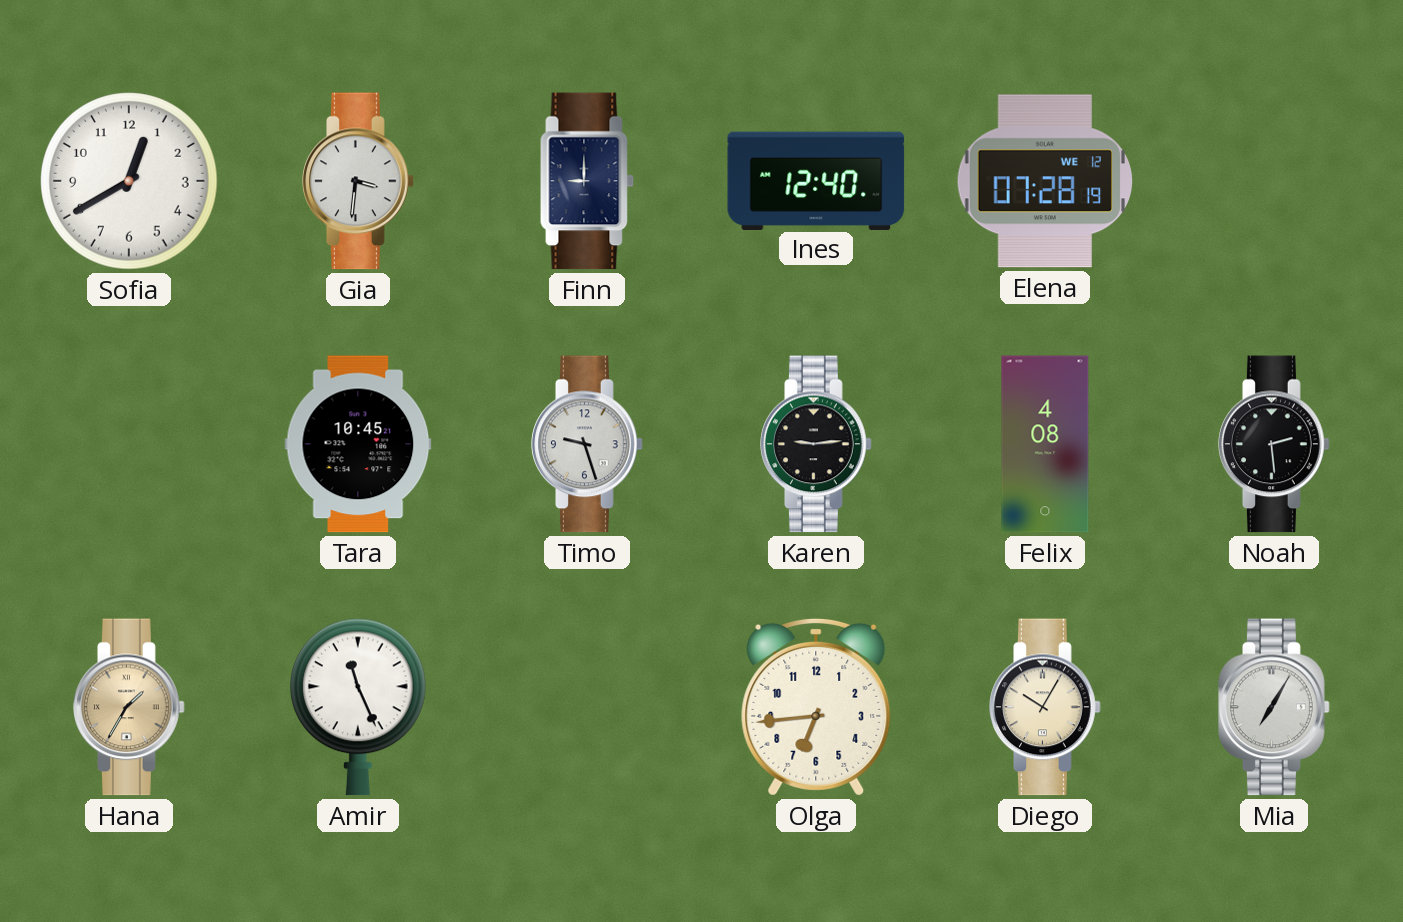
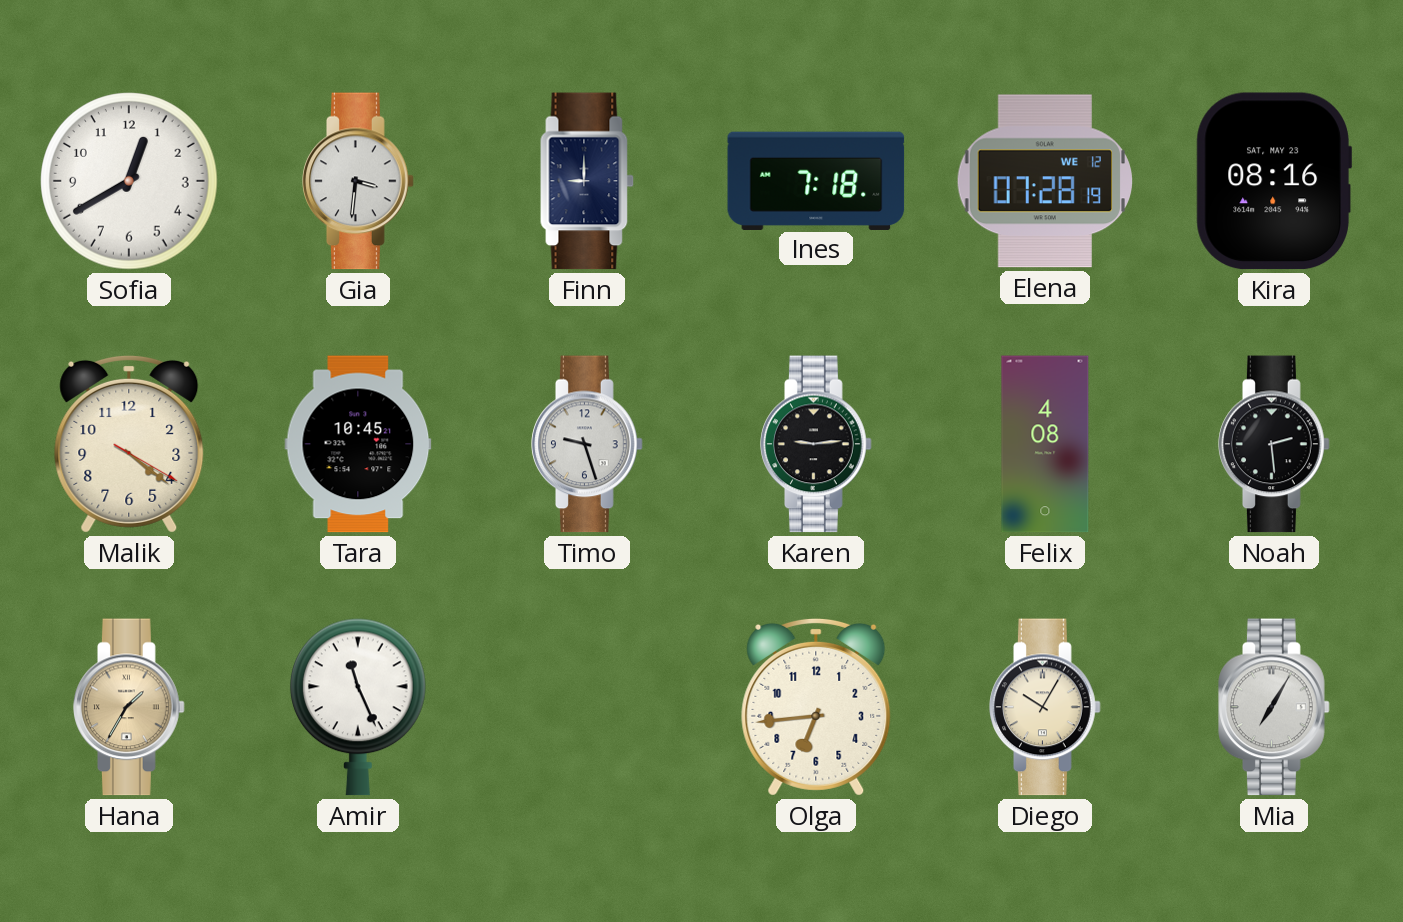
Ines: 12:40 -> 7:18 (816, 180)
Kira: none -> 08:16 (1274, 181)
Malik: none -> 4:21 (129, 444)
